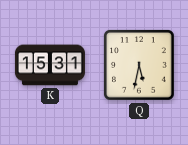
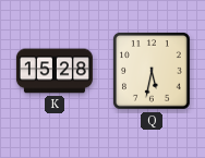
K: 15:31 -> 15:28 (55, 71)
